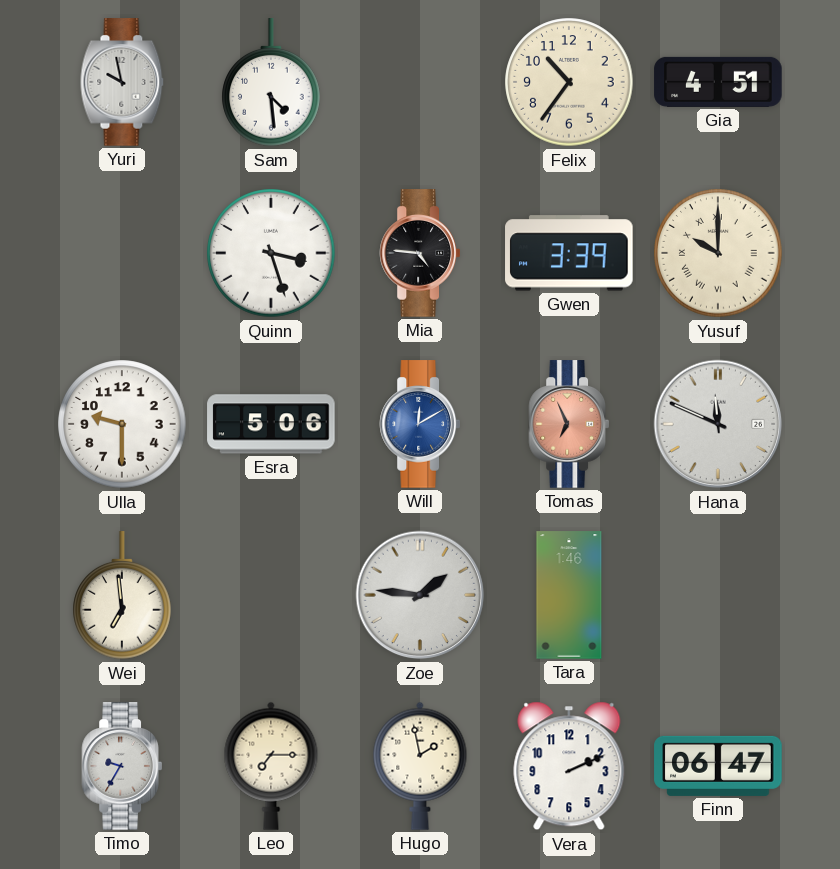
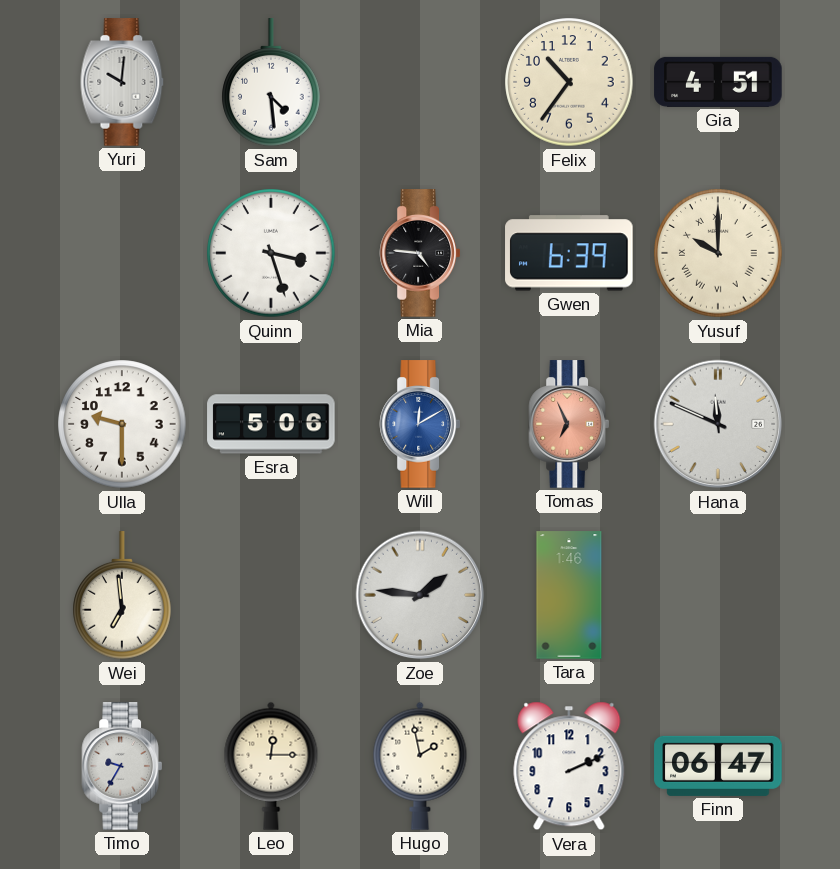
Yuri: 9:58 -> 10:01 (122, 82)
Gwen: 3:39 -> 6:39 (569, 253)
Leo: 7:15 -> 12:15 (271, 766)
